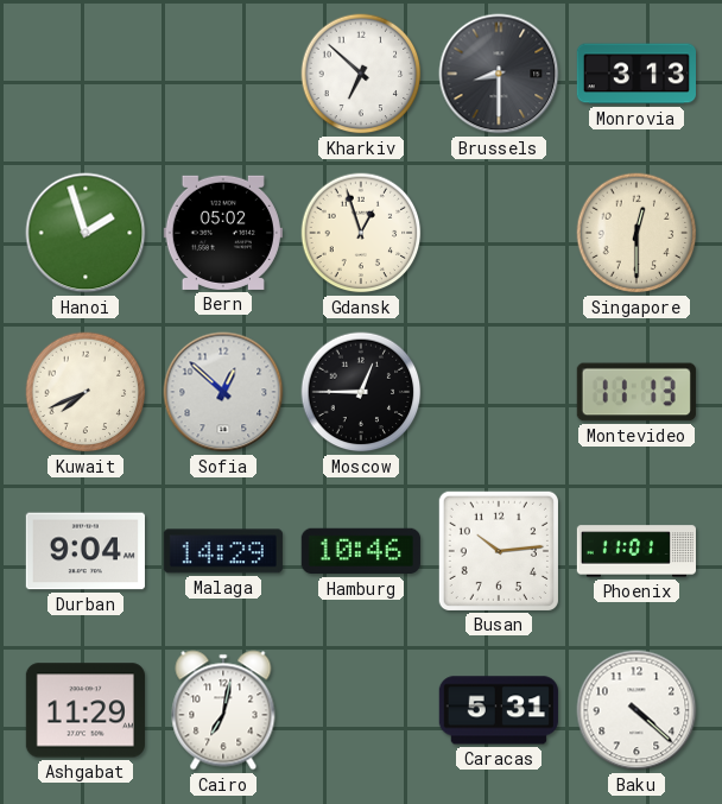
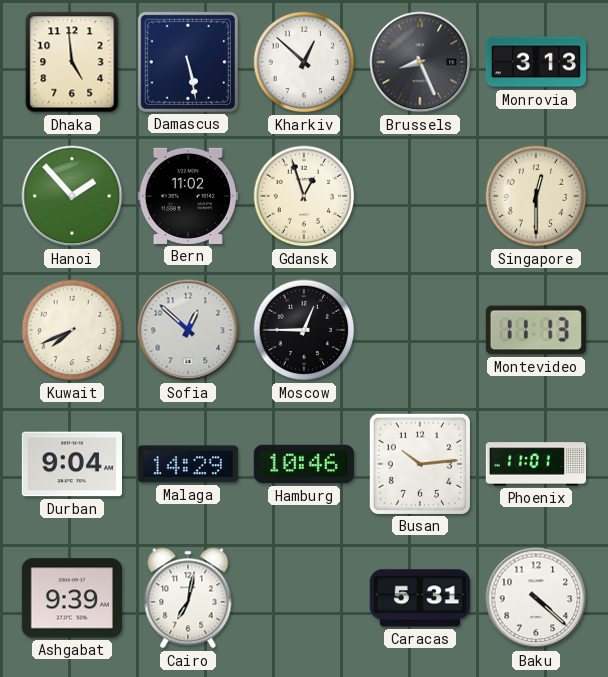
Dhaka: none -> 4:59 (72, 62)
Damascus: none -> 5:28 (188, 62)
Kharkiv: 6:52 -> 12:52 (304, 62)
Brussels: 8:30 -> 8:26 (420, 62)
Hanoi: 1:57 -> 1:53 (72, 196)
Bern: 05:02 -> 11:02 (188, 196)
Ashgabat: 11:29 -> 9:39 (72, 598)
